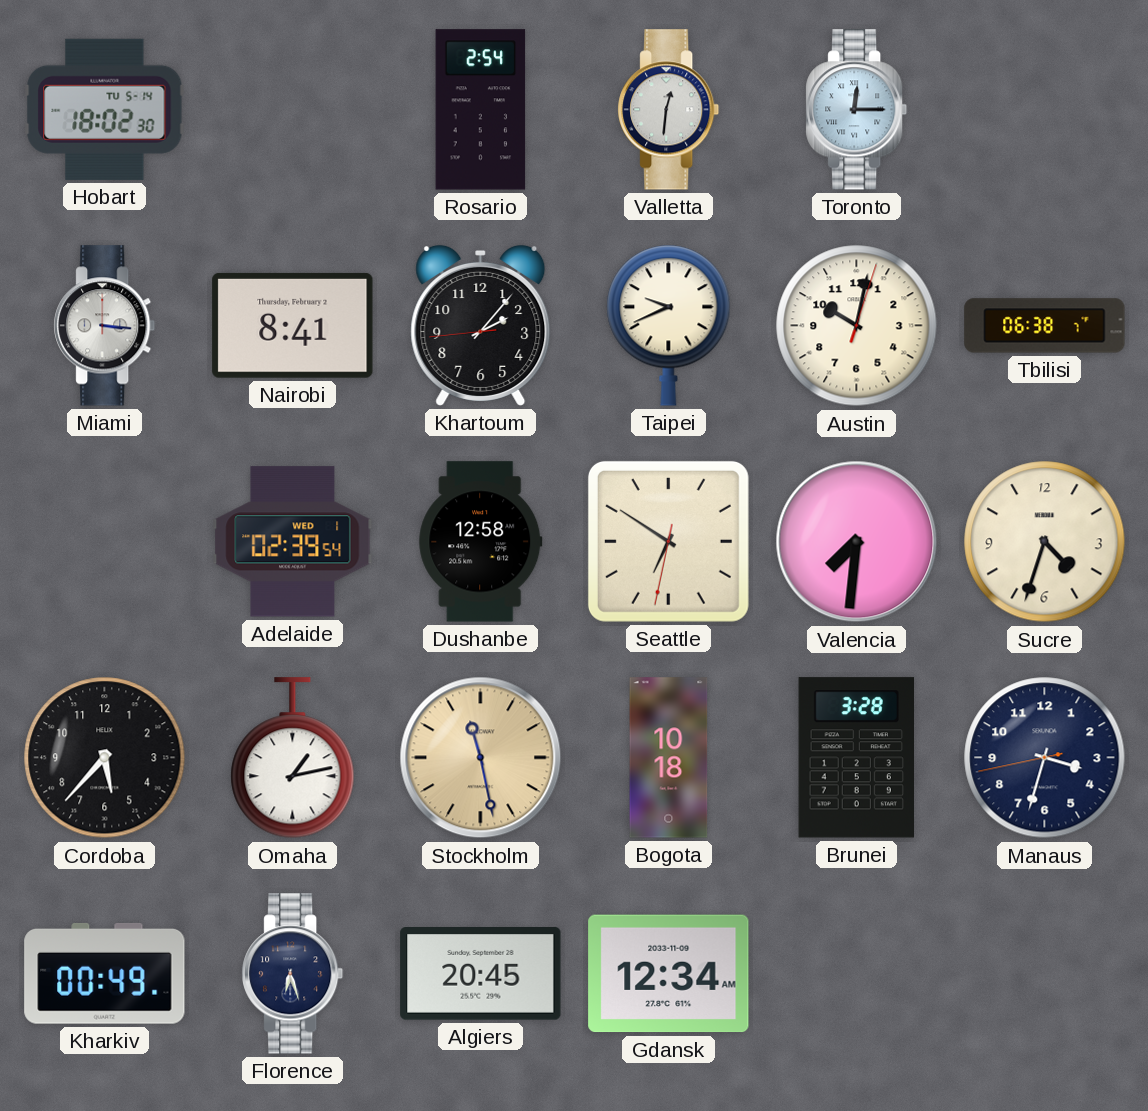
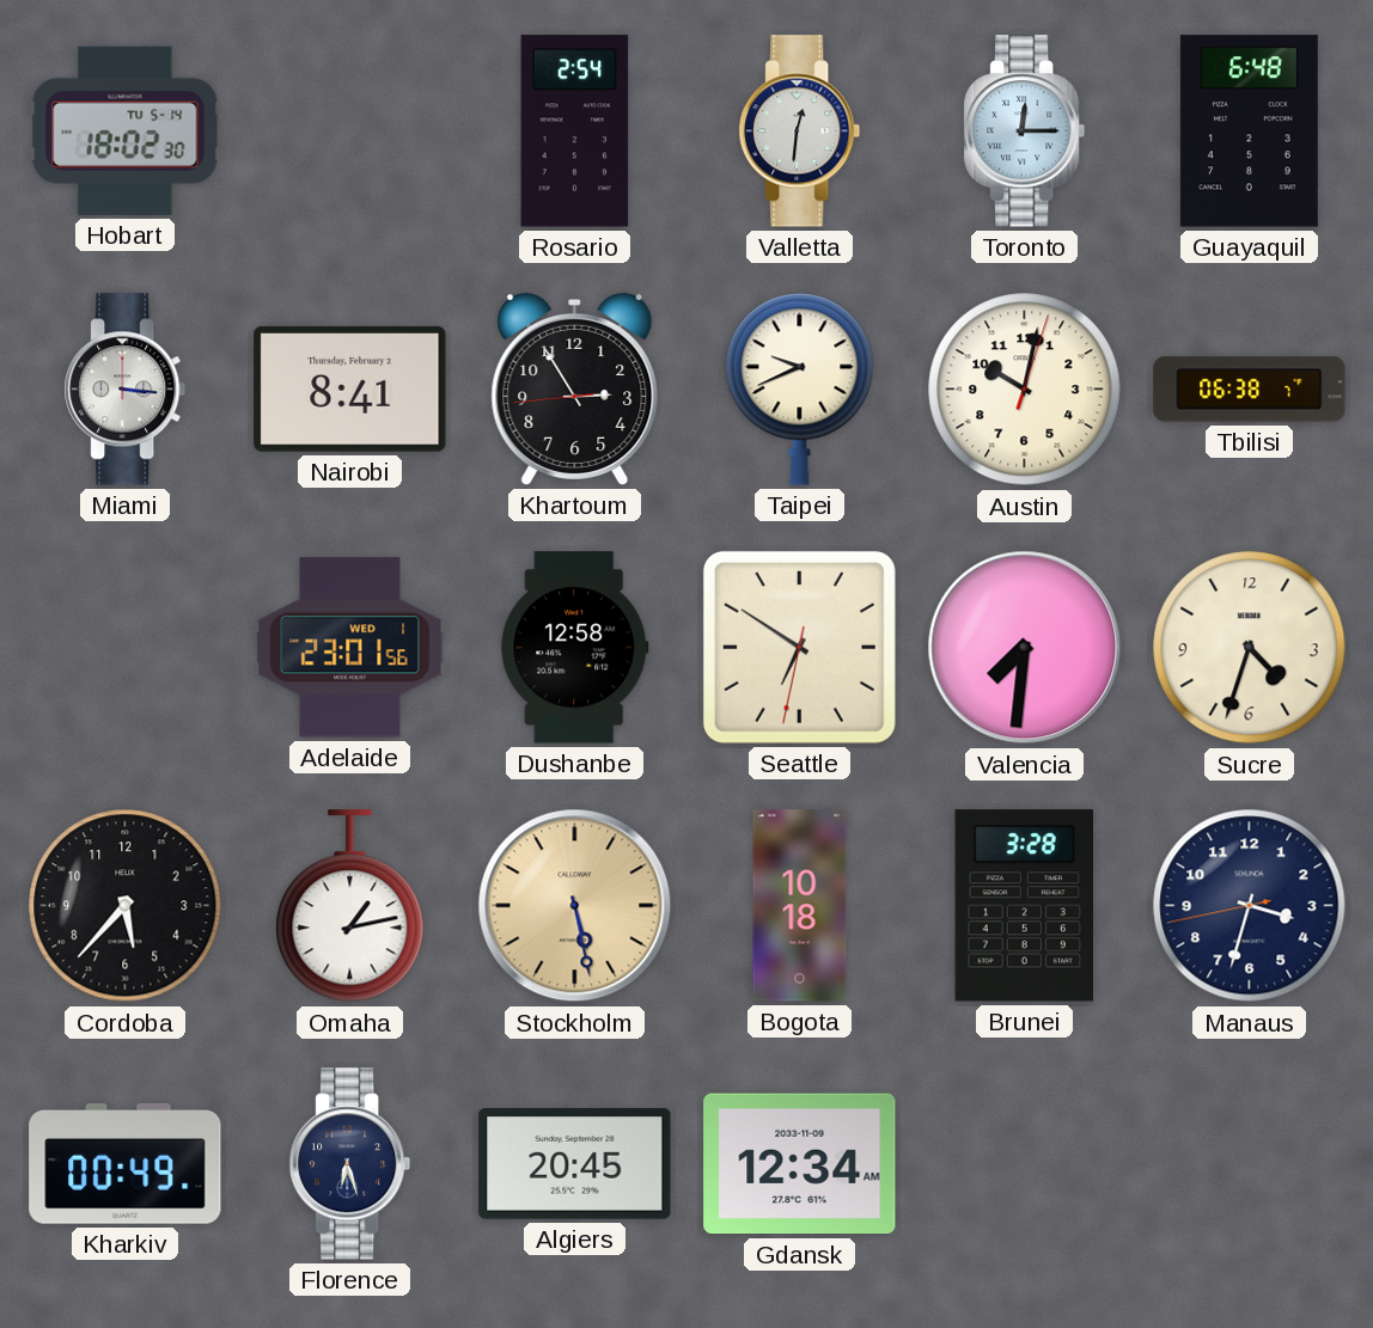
Guayaquil: none -> 6:48 (1249, 131)
Khartoum: 2:06 -> 2:54 (575, 388)
Adelaide: 02:39 -> 23:01 (350, 648)
Stockholm: 11:28 -> 5:28 (575, 906)
